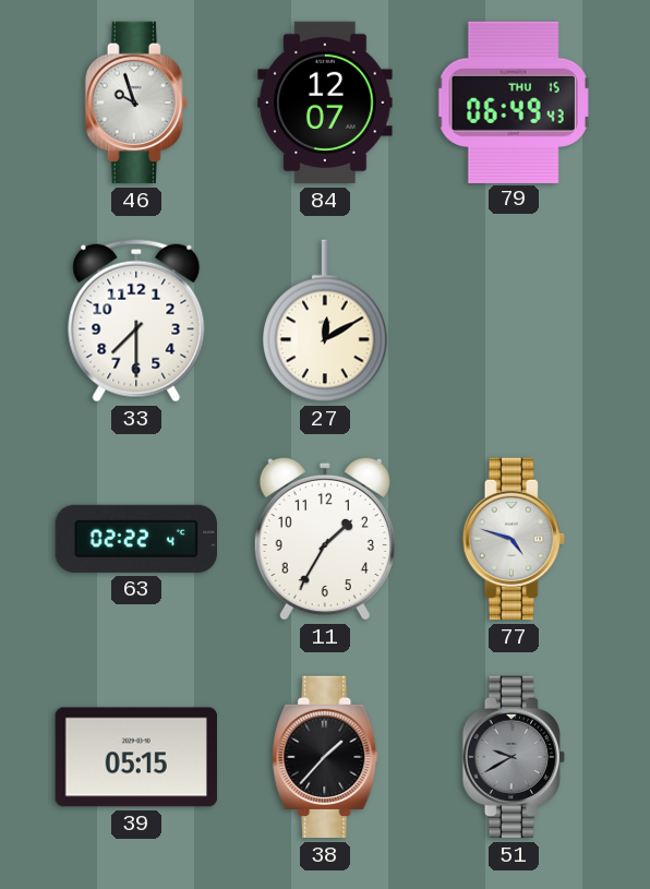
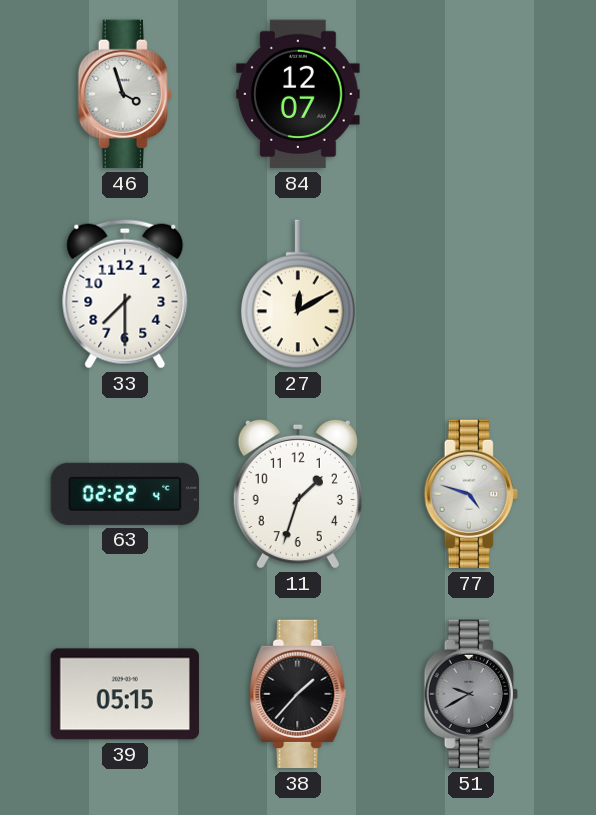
46: 9:57 -> 3:57 (125, 94)
79: 06:49 -> none (514, 101)
11: 1:35 -> 1:33 (298, 494)
